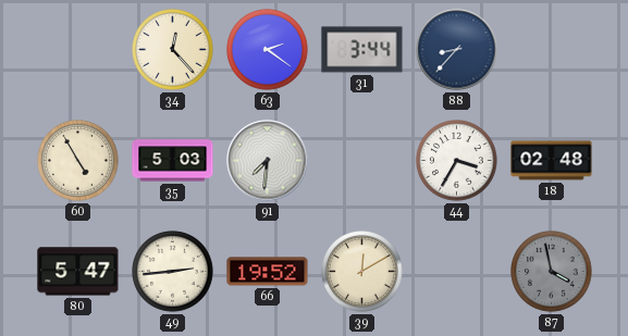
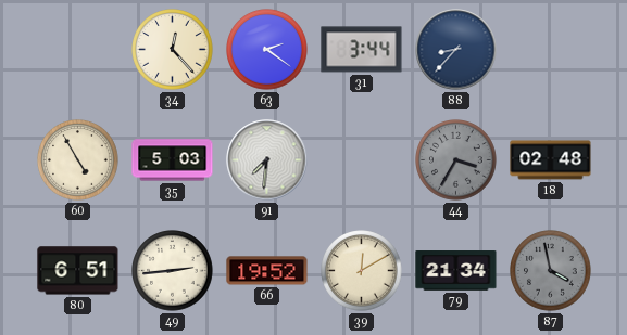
44 dial: white -> grey (456, 160)
80: 5:47 -> 6:51 (78, 271)
79: none -> 21:34 (456, 271)
